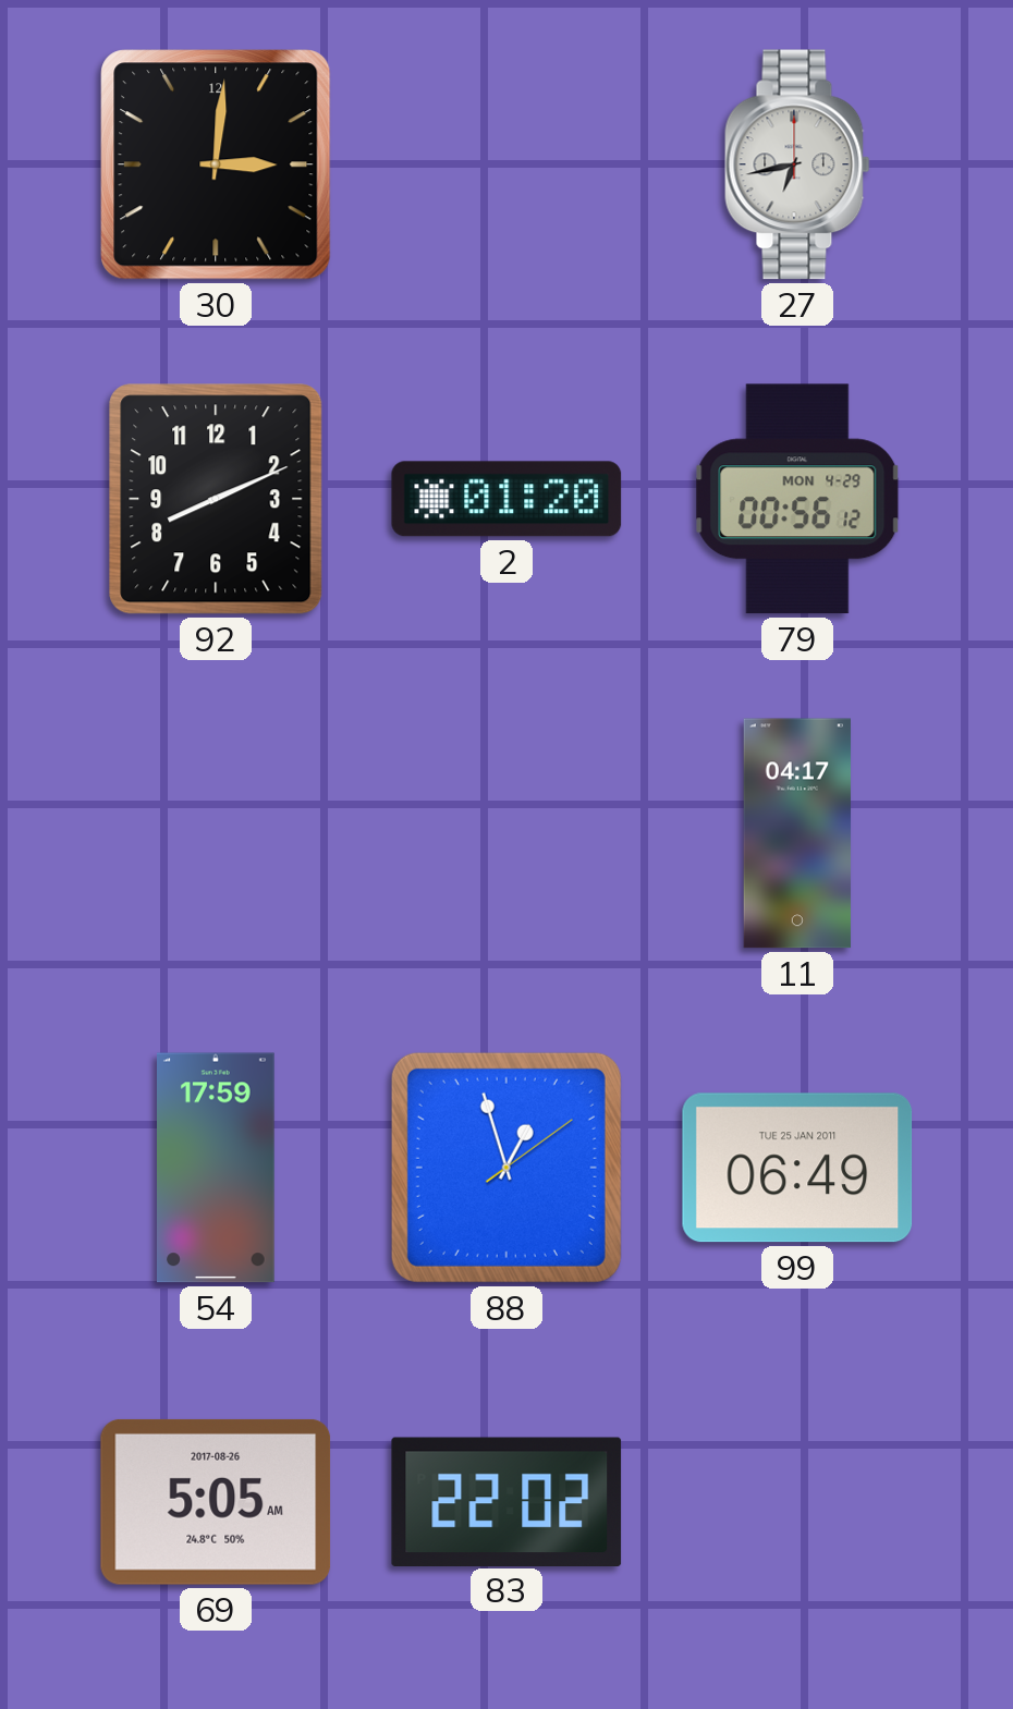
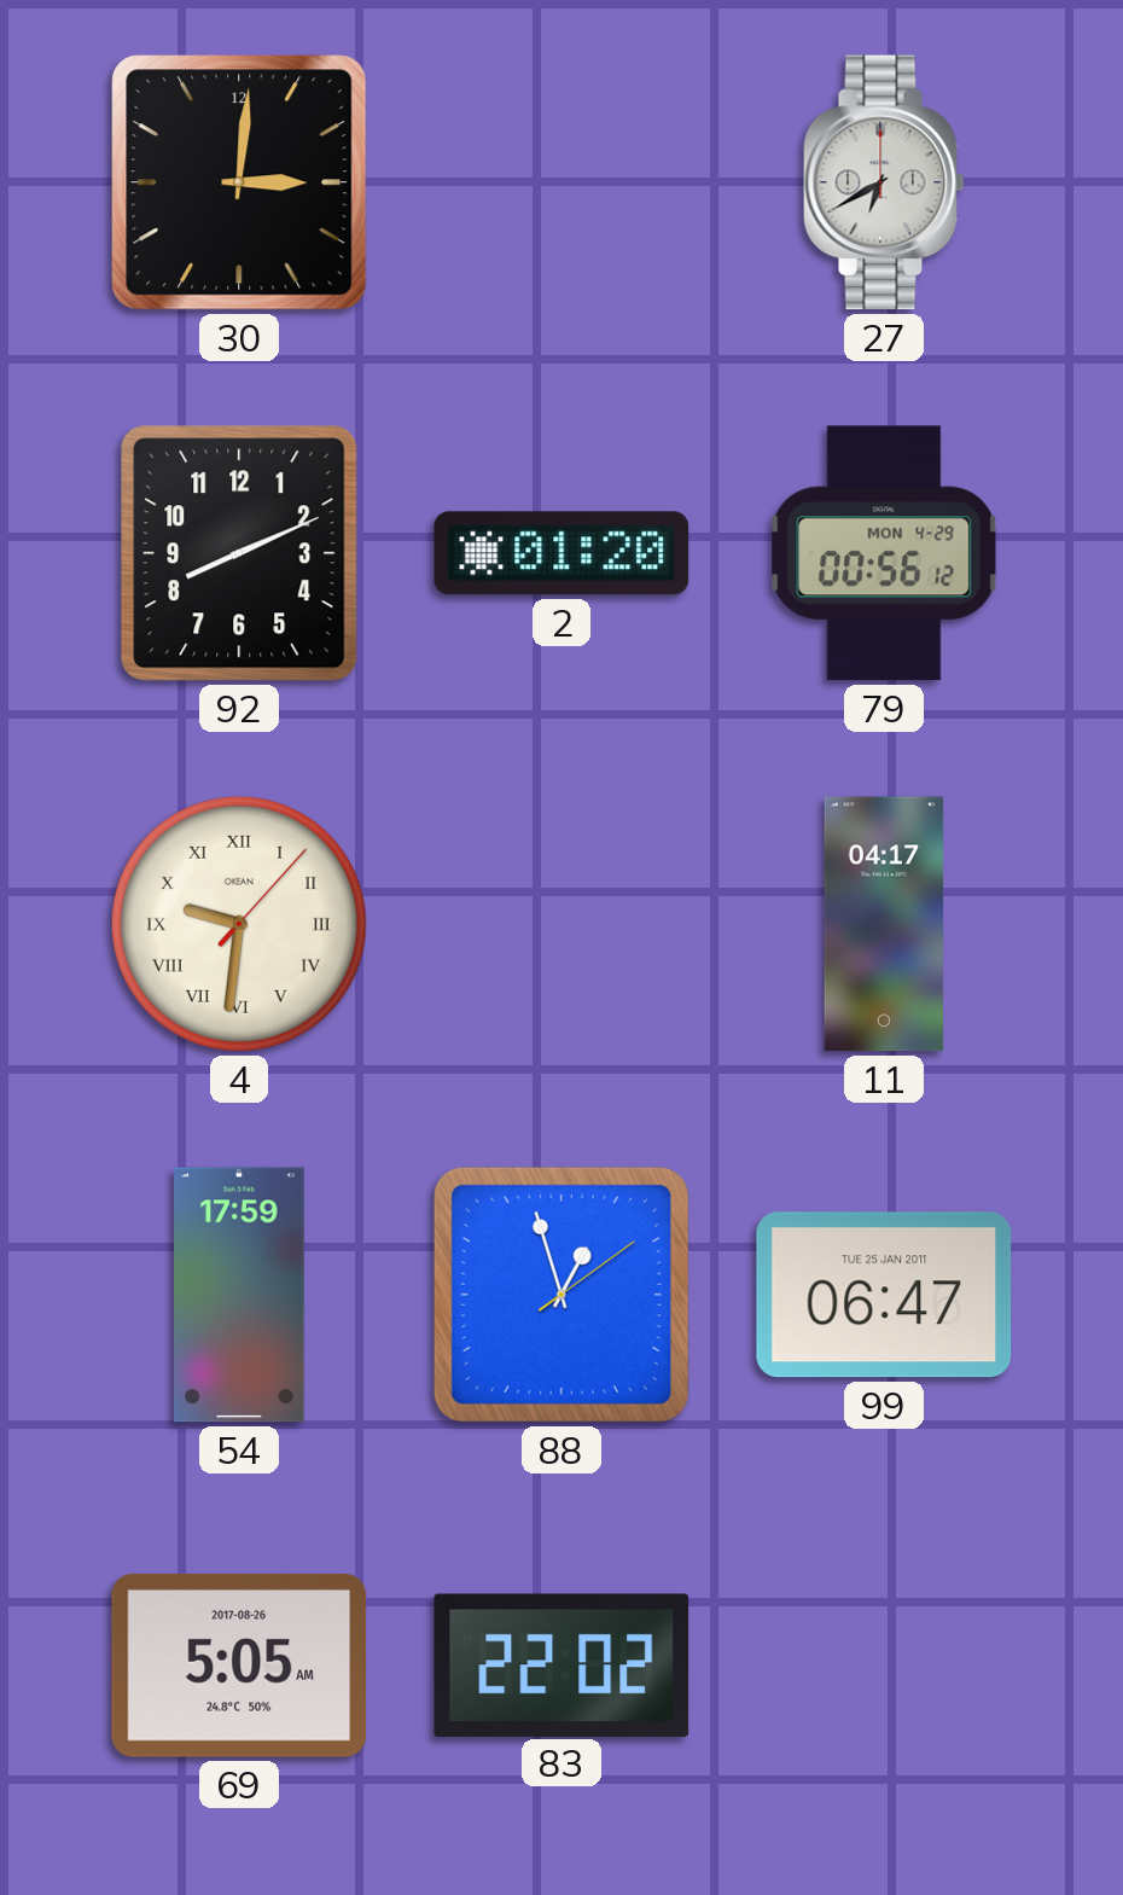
27: 6:43 -> 6:40 (884, 182)
4: none -> 9:31 (239, 924)
99: 06:49 -> 06:47 (884, 1295)
